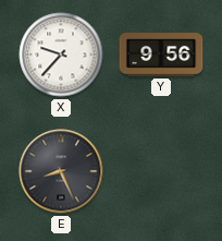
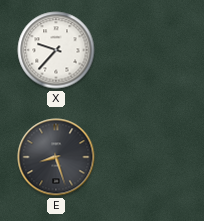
Y: 9:56 -> none (161, 55)
E: 8:26 -> 8:27 (56, 157)
